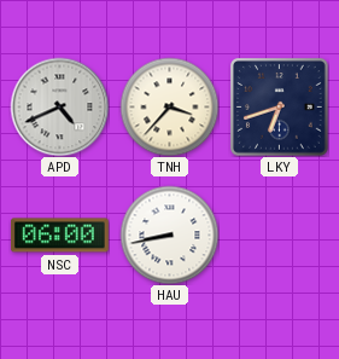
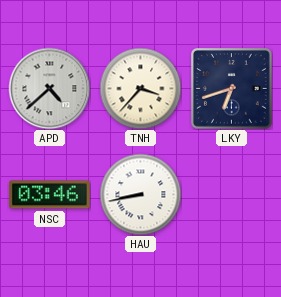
APD: 4:41 -> 4:38 (49, 88)
NSC: 06:00 -> 03:46 (49, 195)
